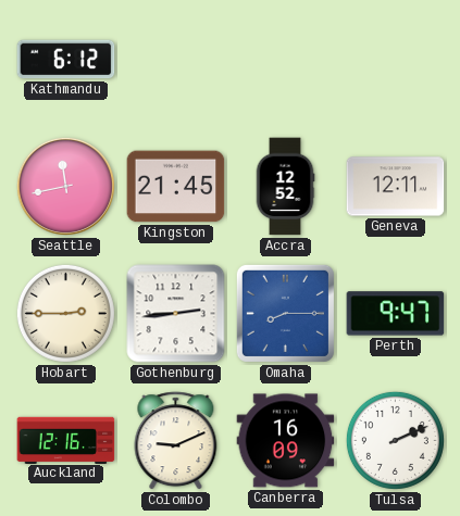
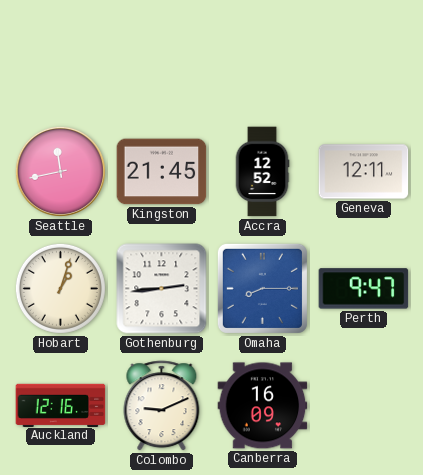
Kathmandu: 6:12 -> none (66, 60)
Hobart: 2:45 -> 1:03 (60, 288)
Tulsa: 2:11 -> none (395, 440)
